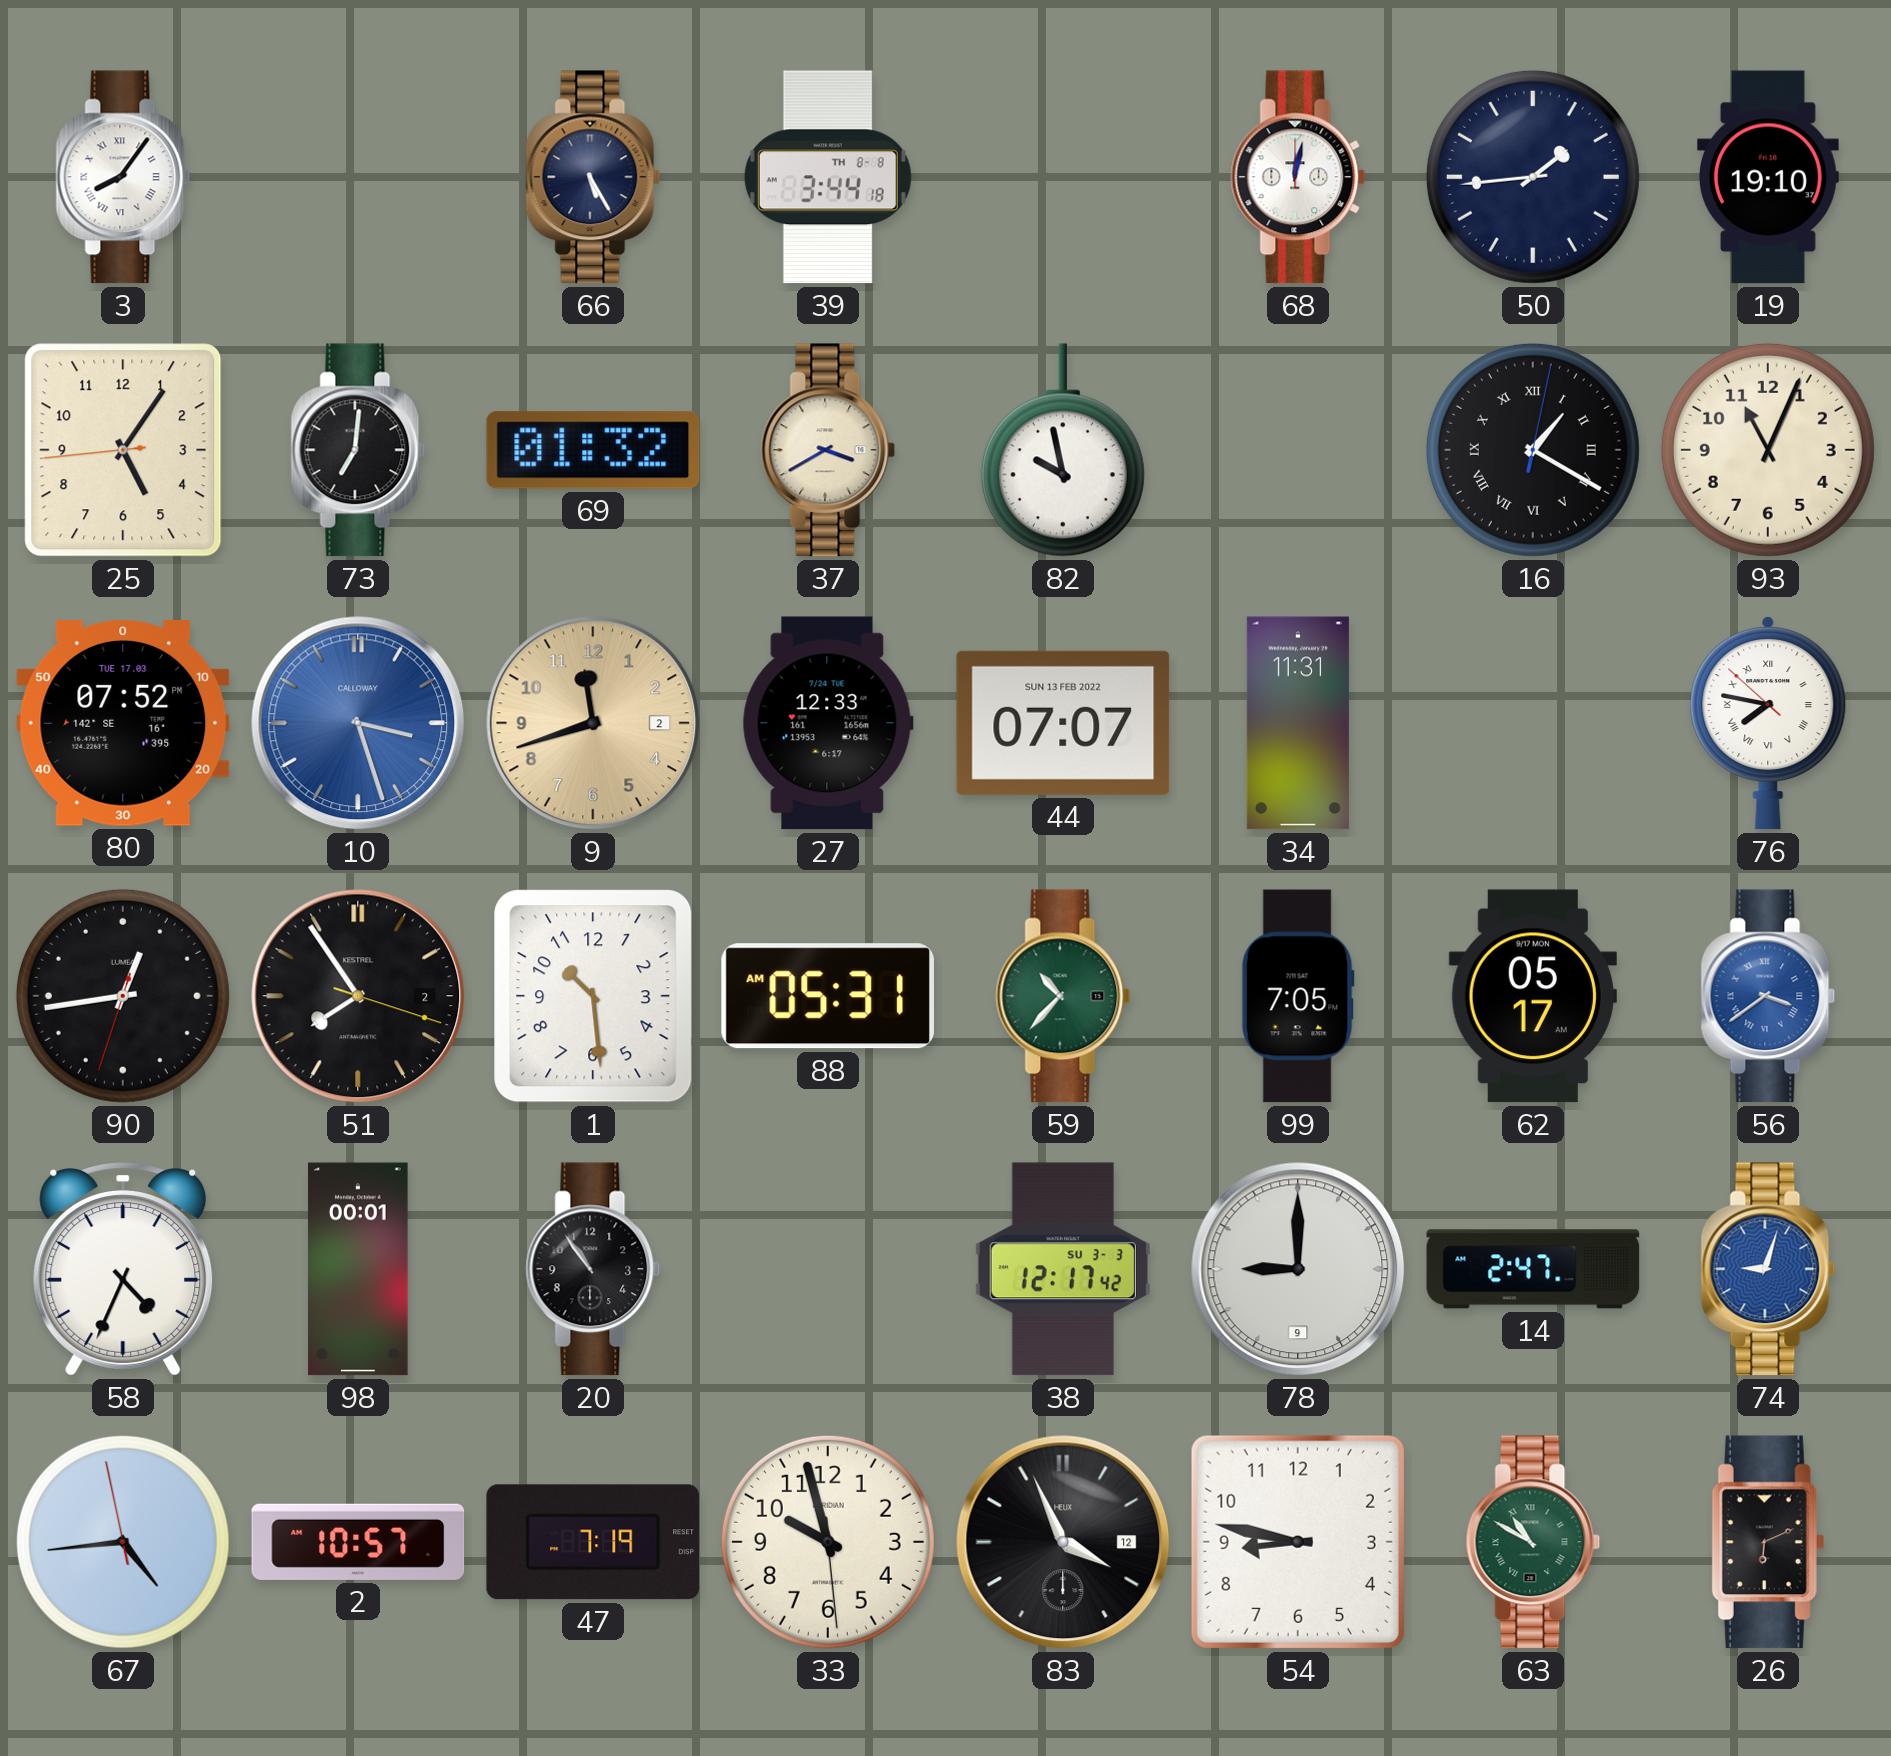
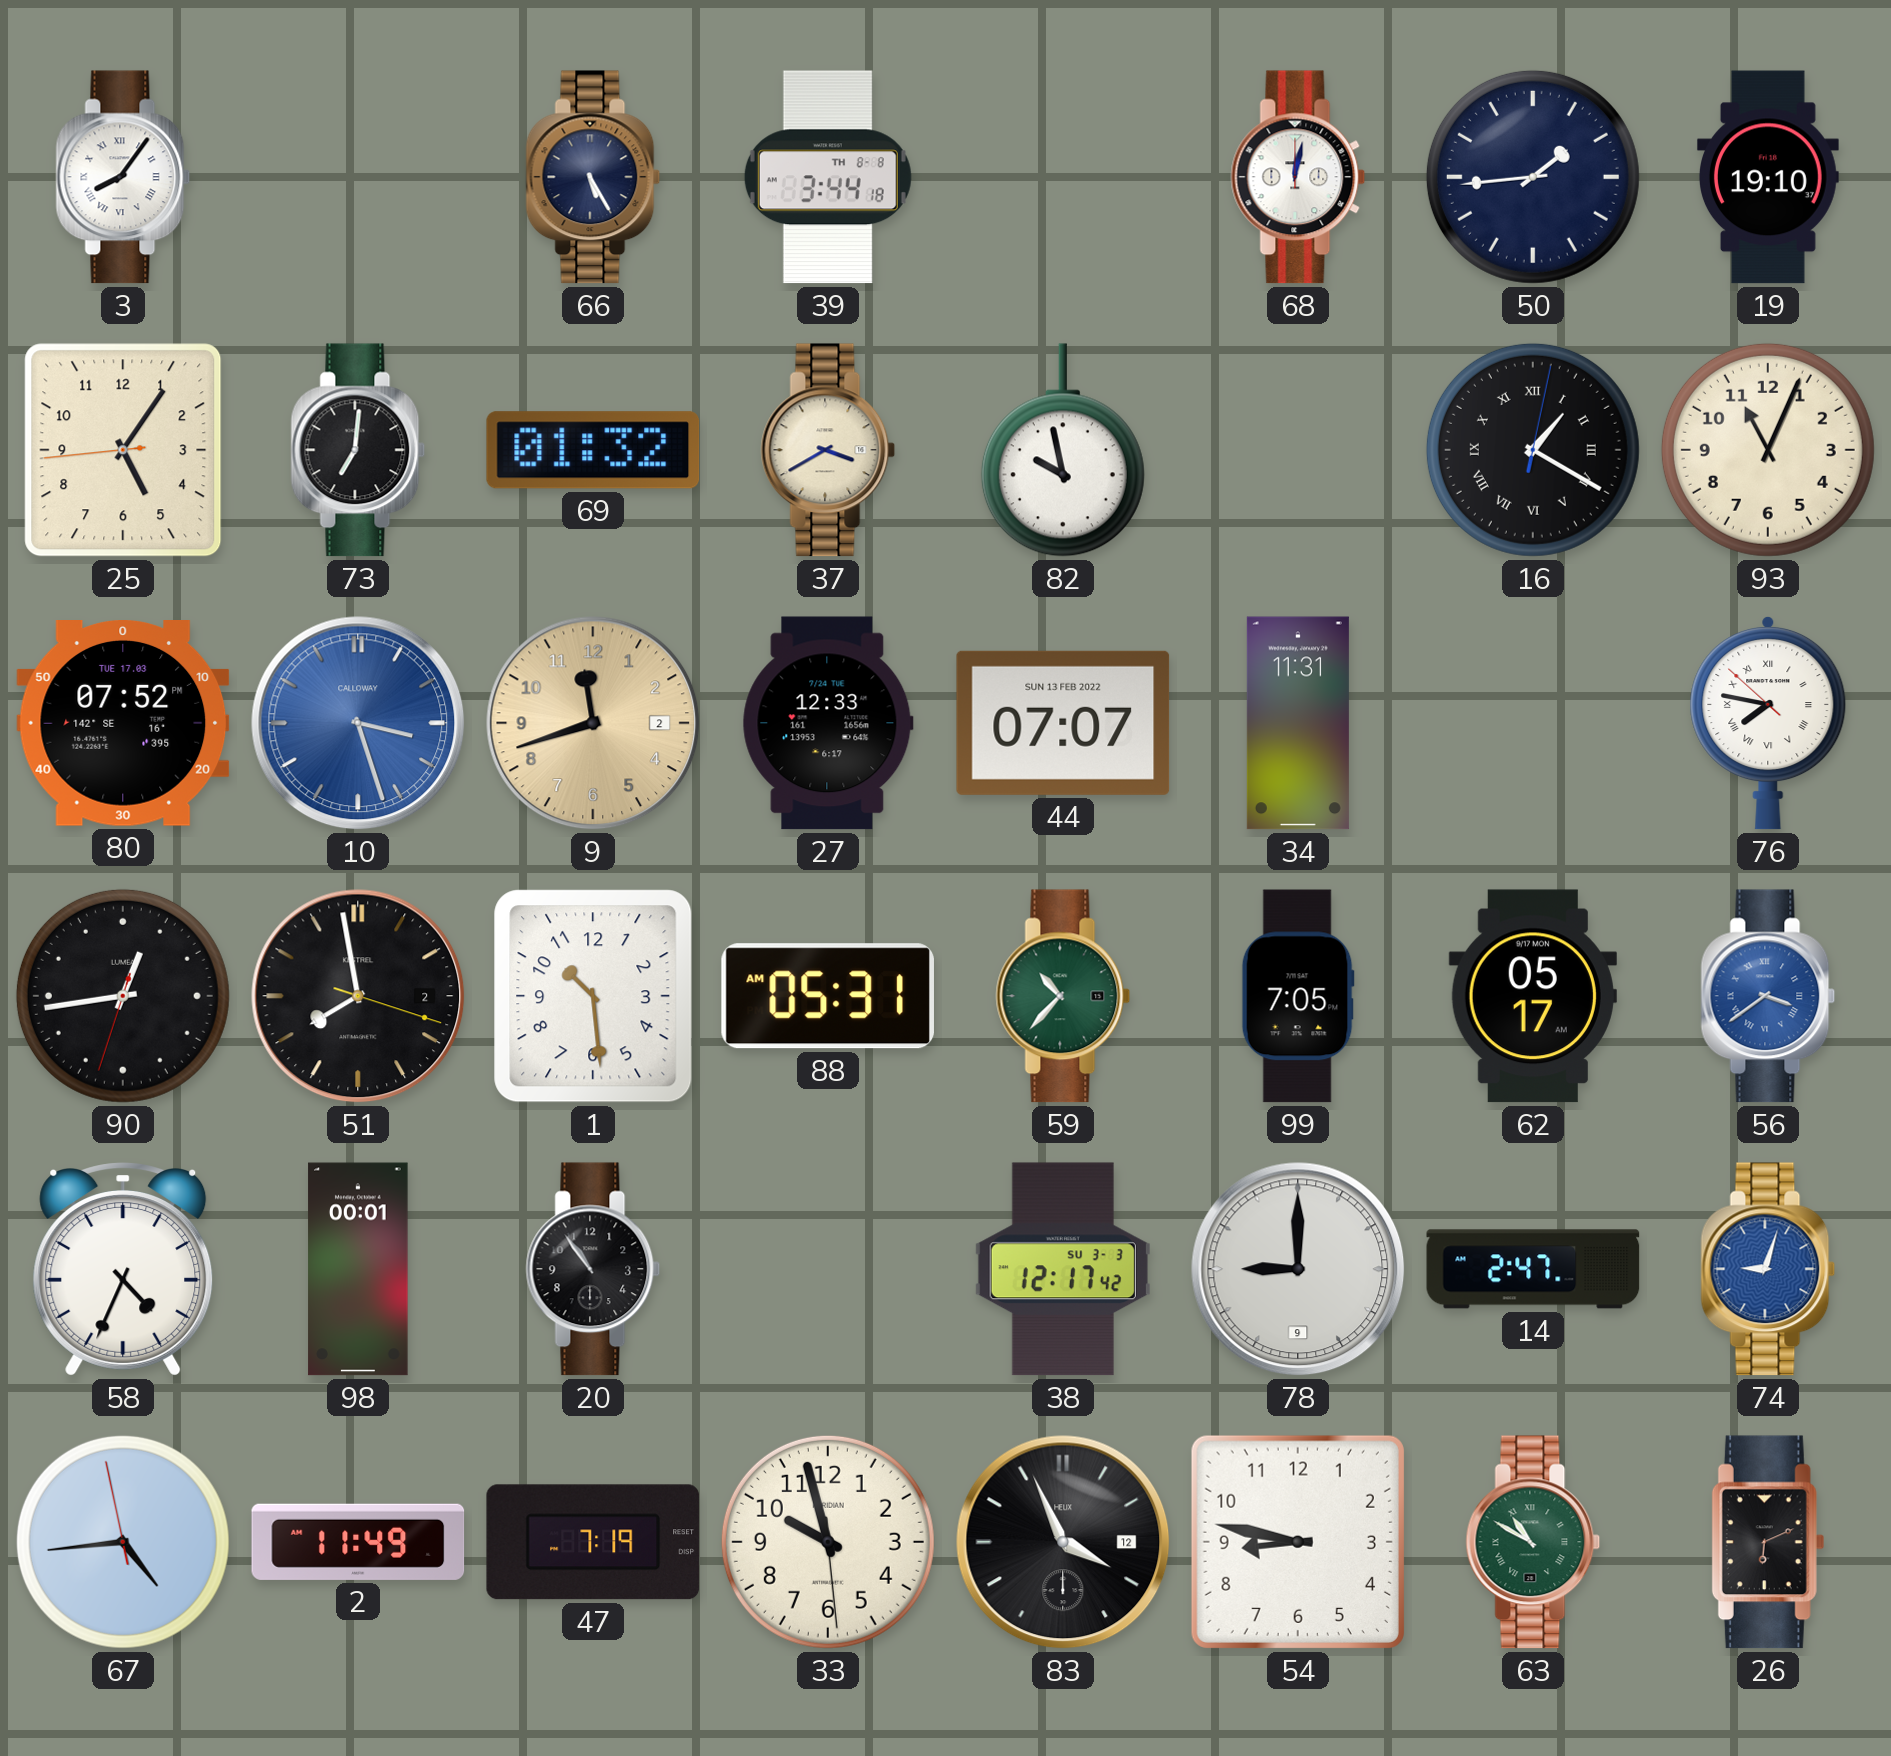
51: 7:54 -> 7:58 (358, 996)
2: 10:57 -> 11:49 (358, 1542)
